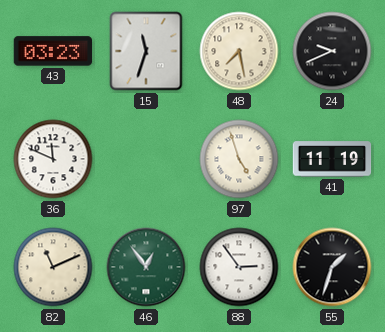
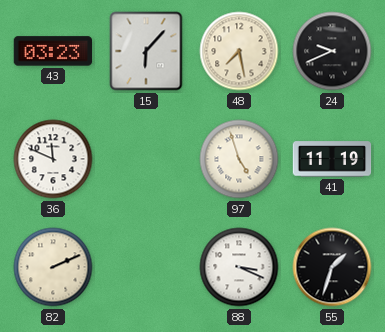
15: 11:33 -> 6:07 (146, 51)
82: 11:11 -> 2:11 (53, 267)
46: 12:54 -> none (146, 267)
88: 2:54 -> 3:19 (239, 267)
